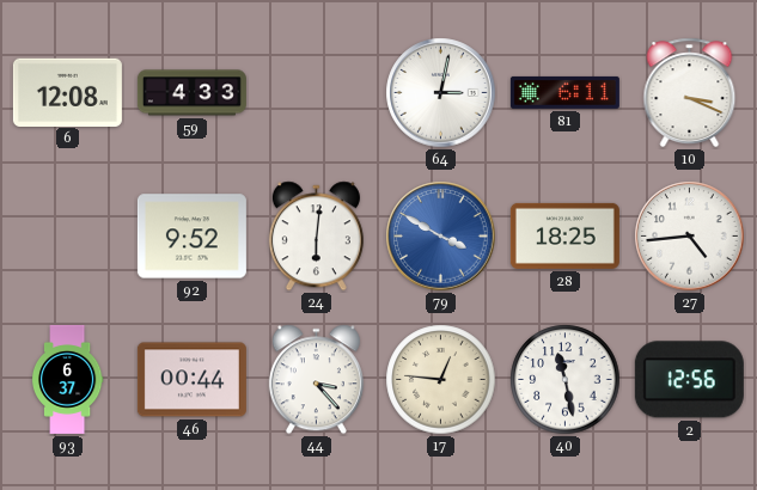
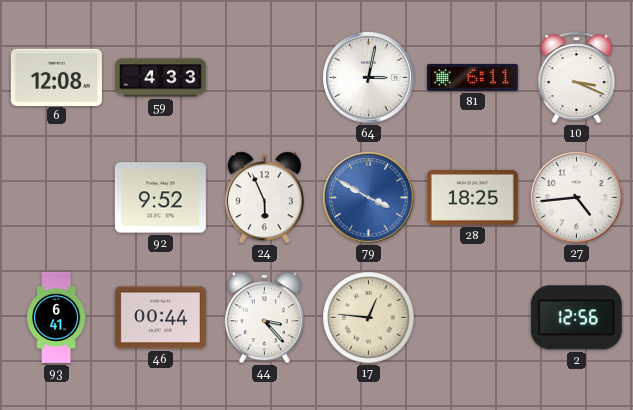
24: 6:01 -> 5:56 (264, 198)
93: 6:37 -> 6:41 (56, 317)
40: 11:28 -> none (566, 380)
